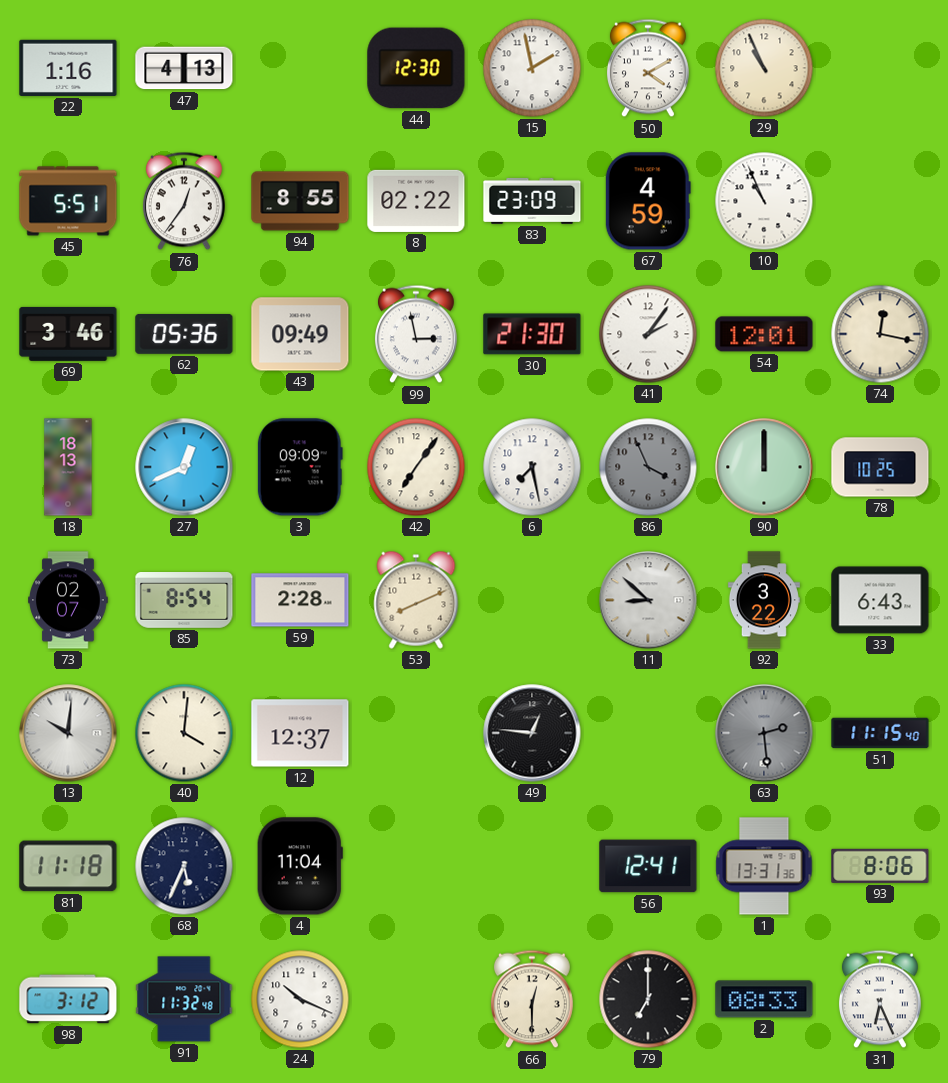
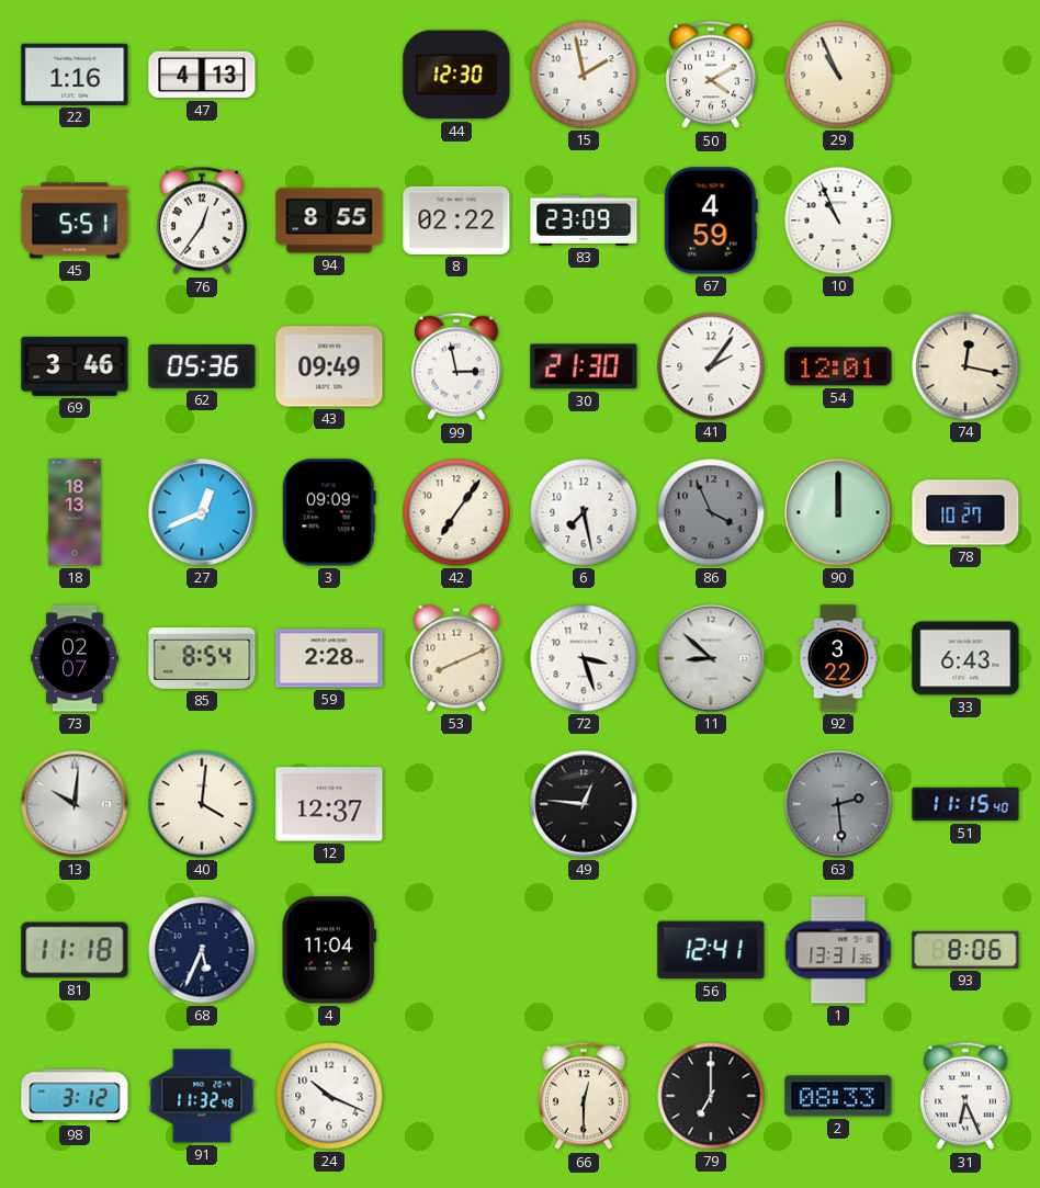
78: 10:25 -> 10:27 (965, 512)
72: none -> 3:27 (584, 658)
